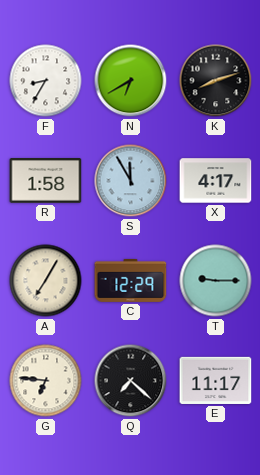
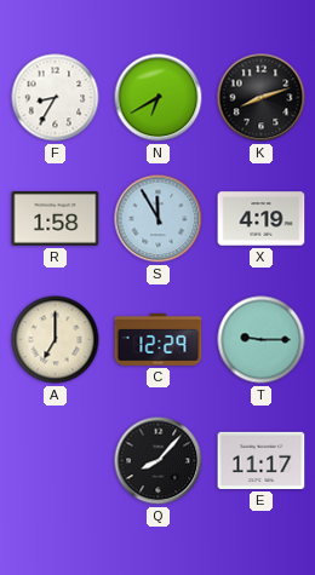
X: 4:17 -> 4:19 (262, 219)
A: 7:05 -> 7:00 (56, 340)
G: 6:46 -> none (46, 381)
Q: 7:22 -> 8:07 (159, 461)
